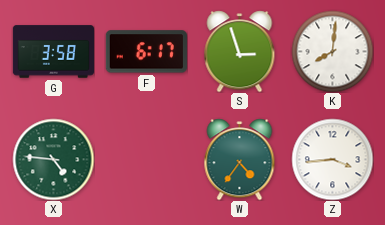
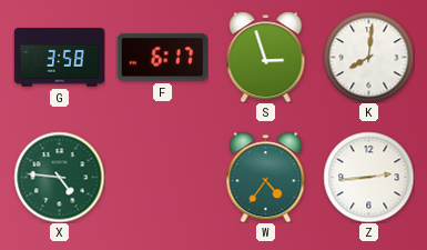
Z: 3:44 -> 2:44 (368, 177)
